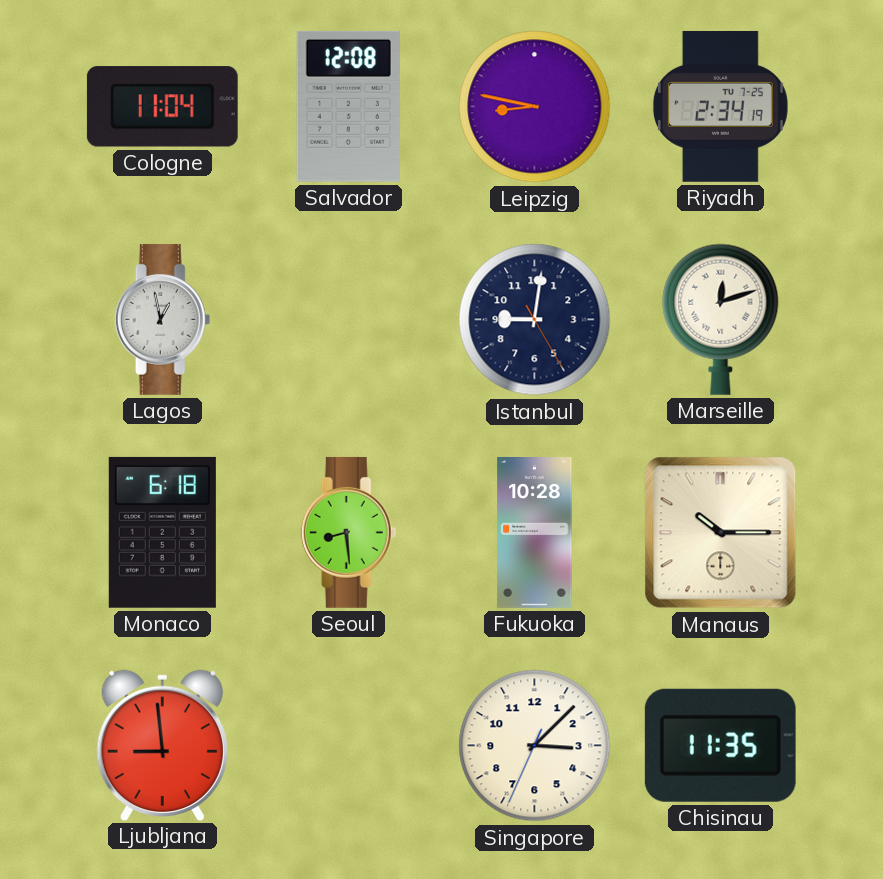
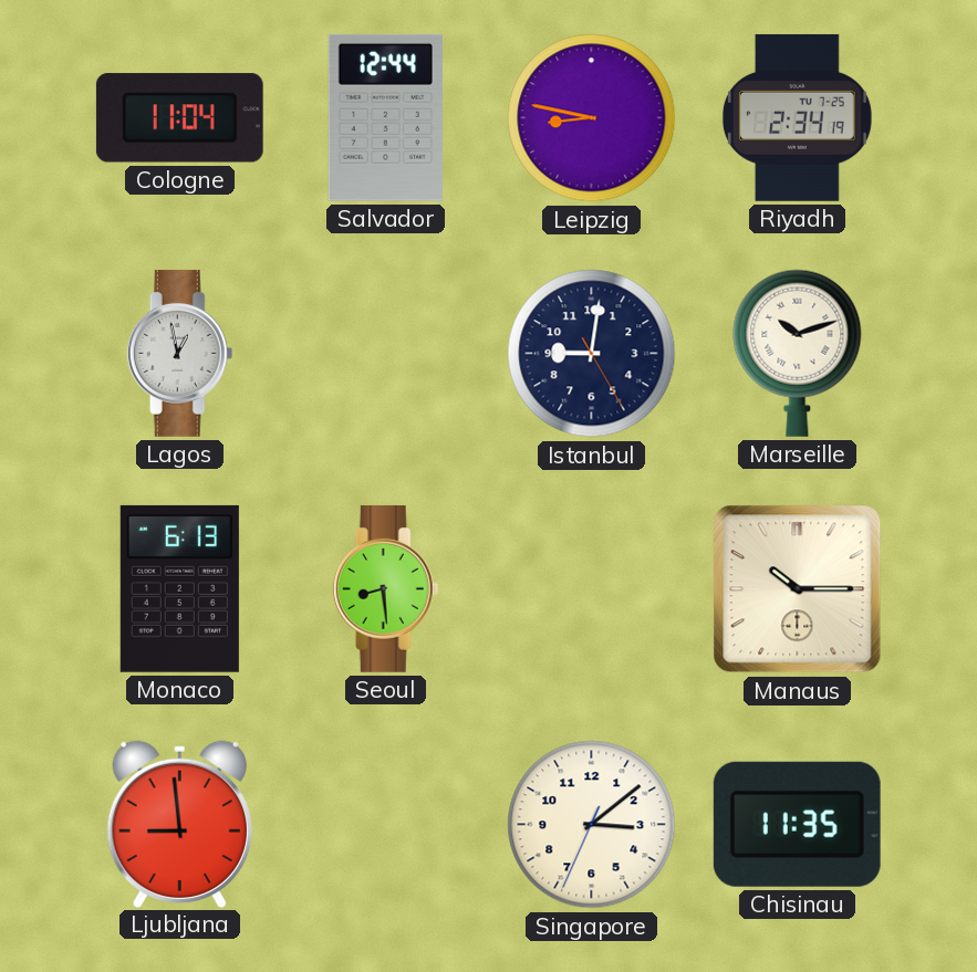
Salvador: 12:08 -> 12:44 (385, 117)
Marseille: 12:12 -> 10:12 (798, 353)
Monaco: 6:18 -> 6:13 (179, 588)
Fukuoka: 10:28 -> none (535, 533)
Singapore: 3:07 -> 3:08 (592, 825)
